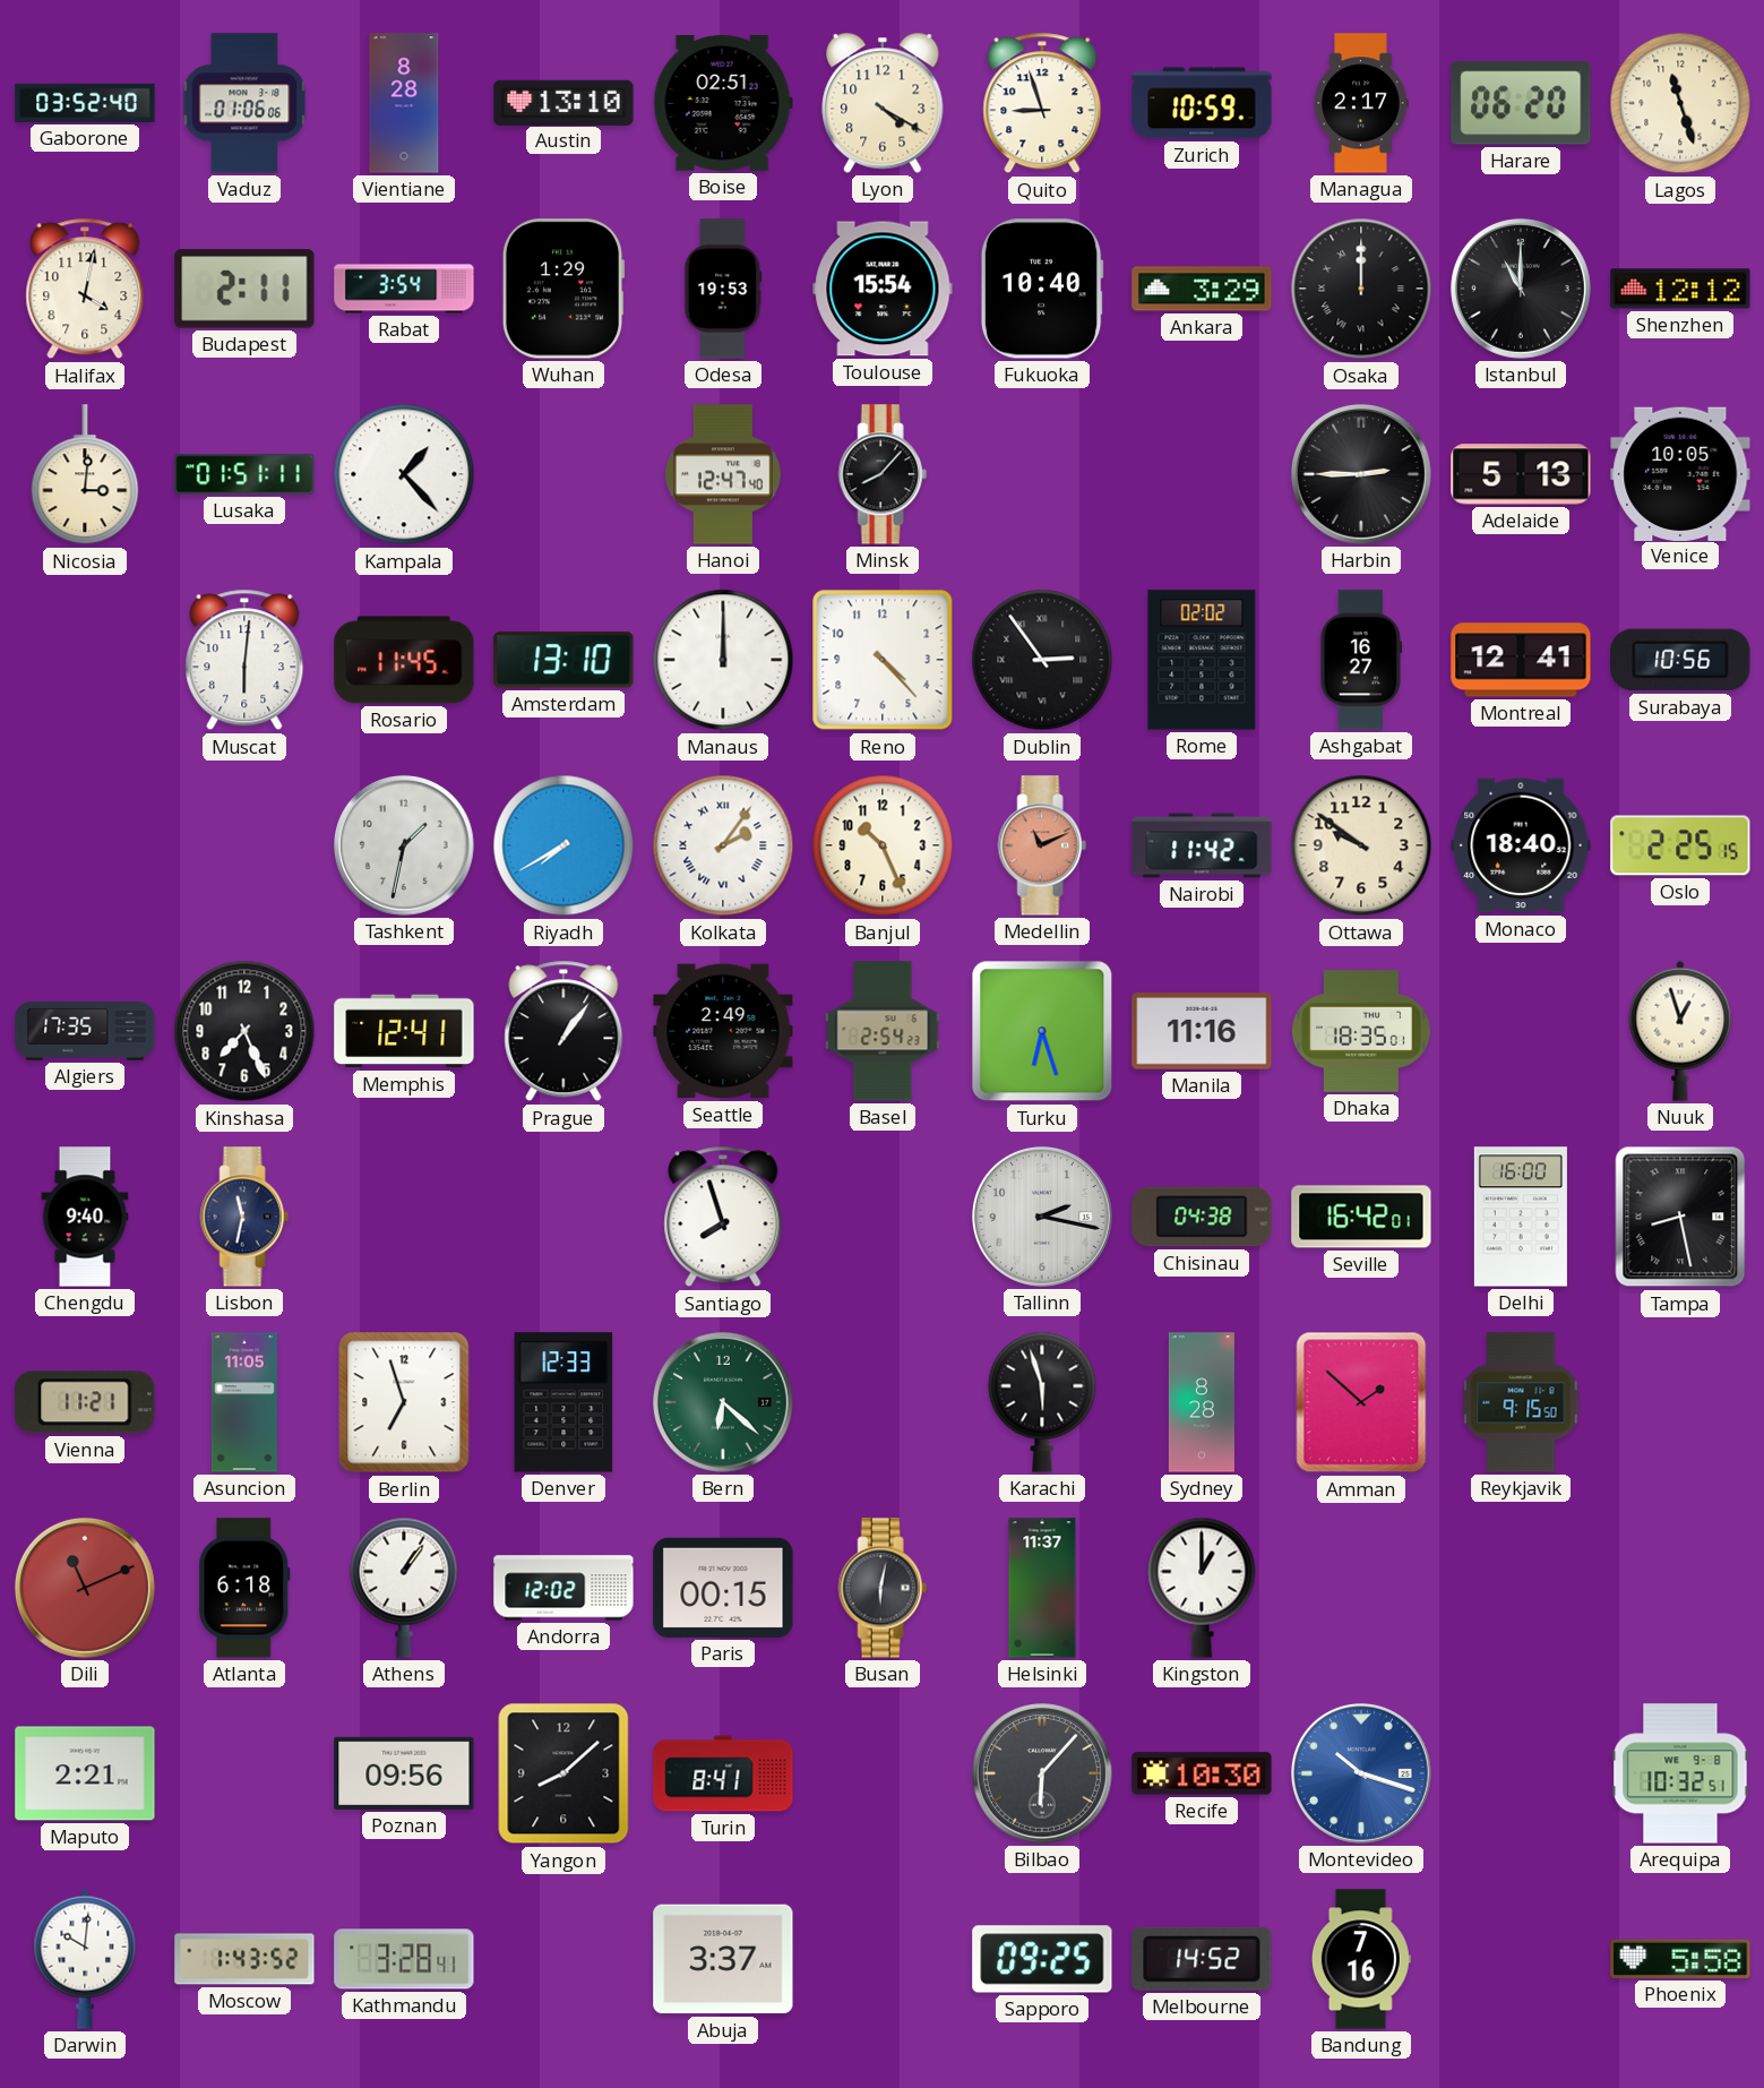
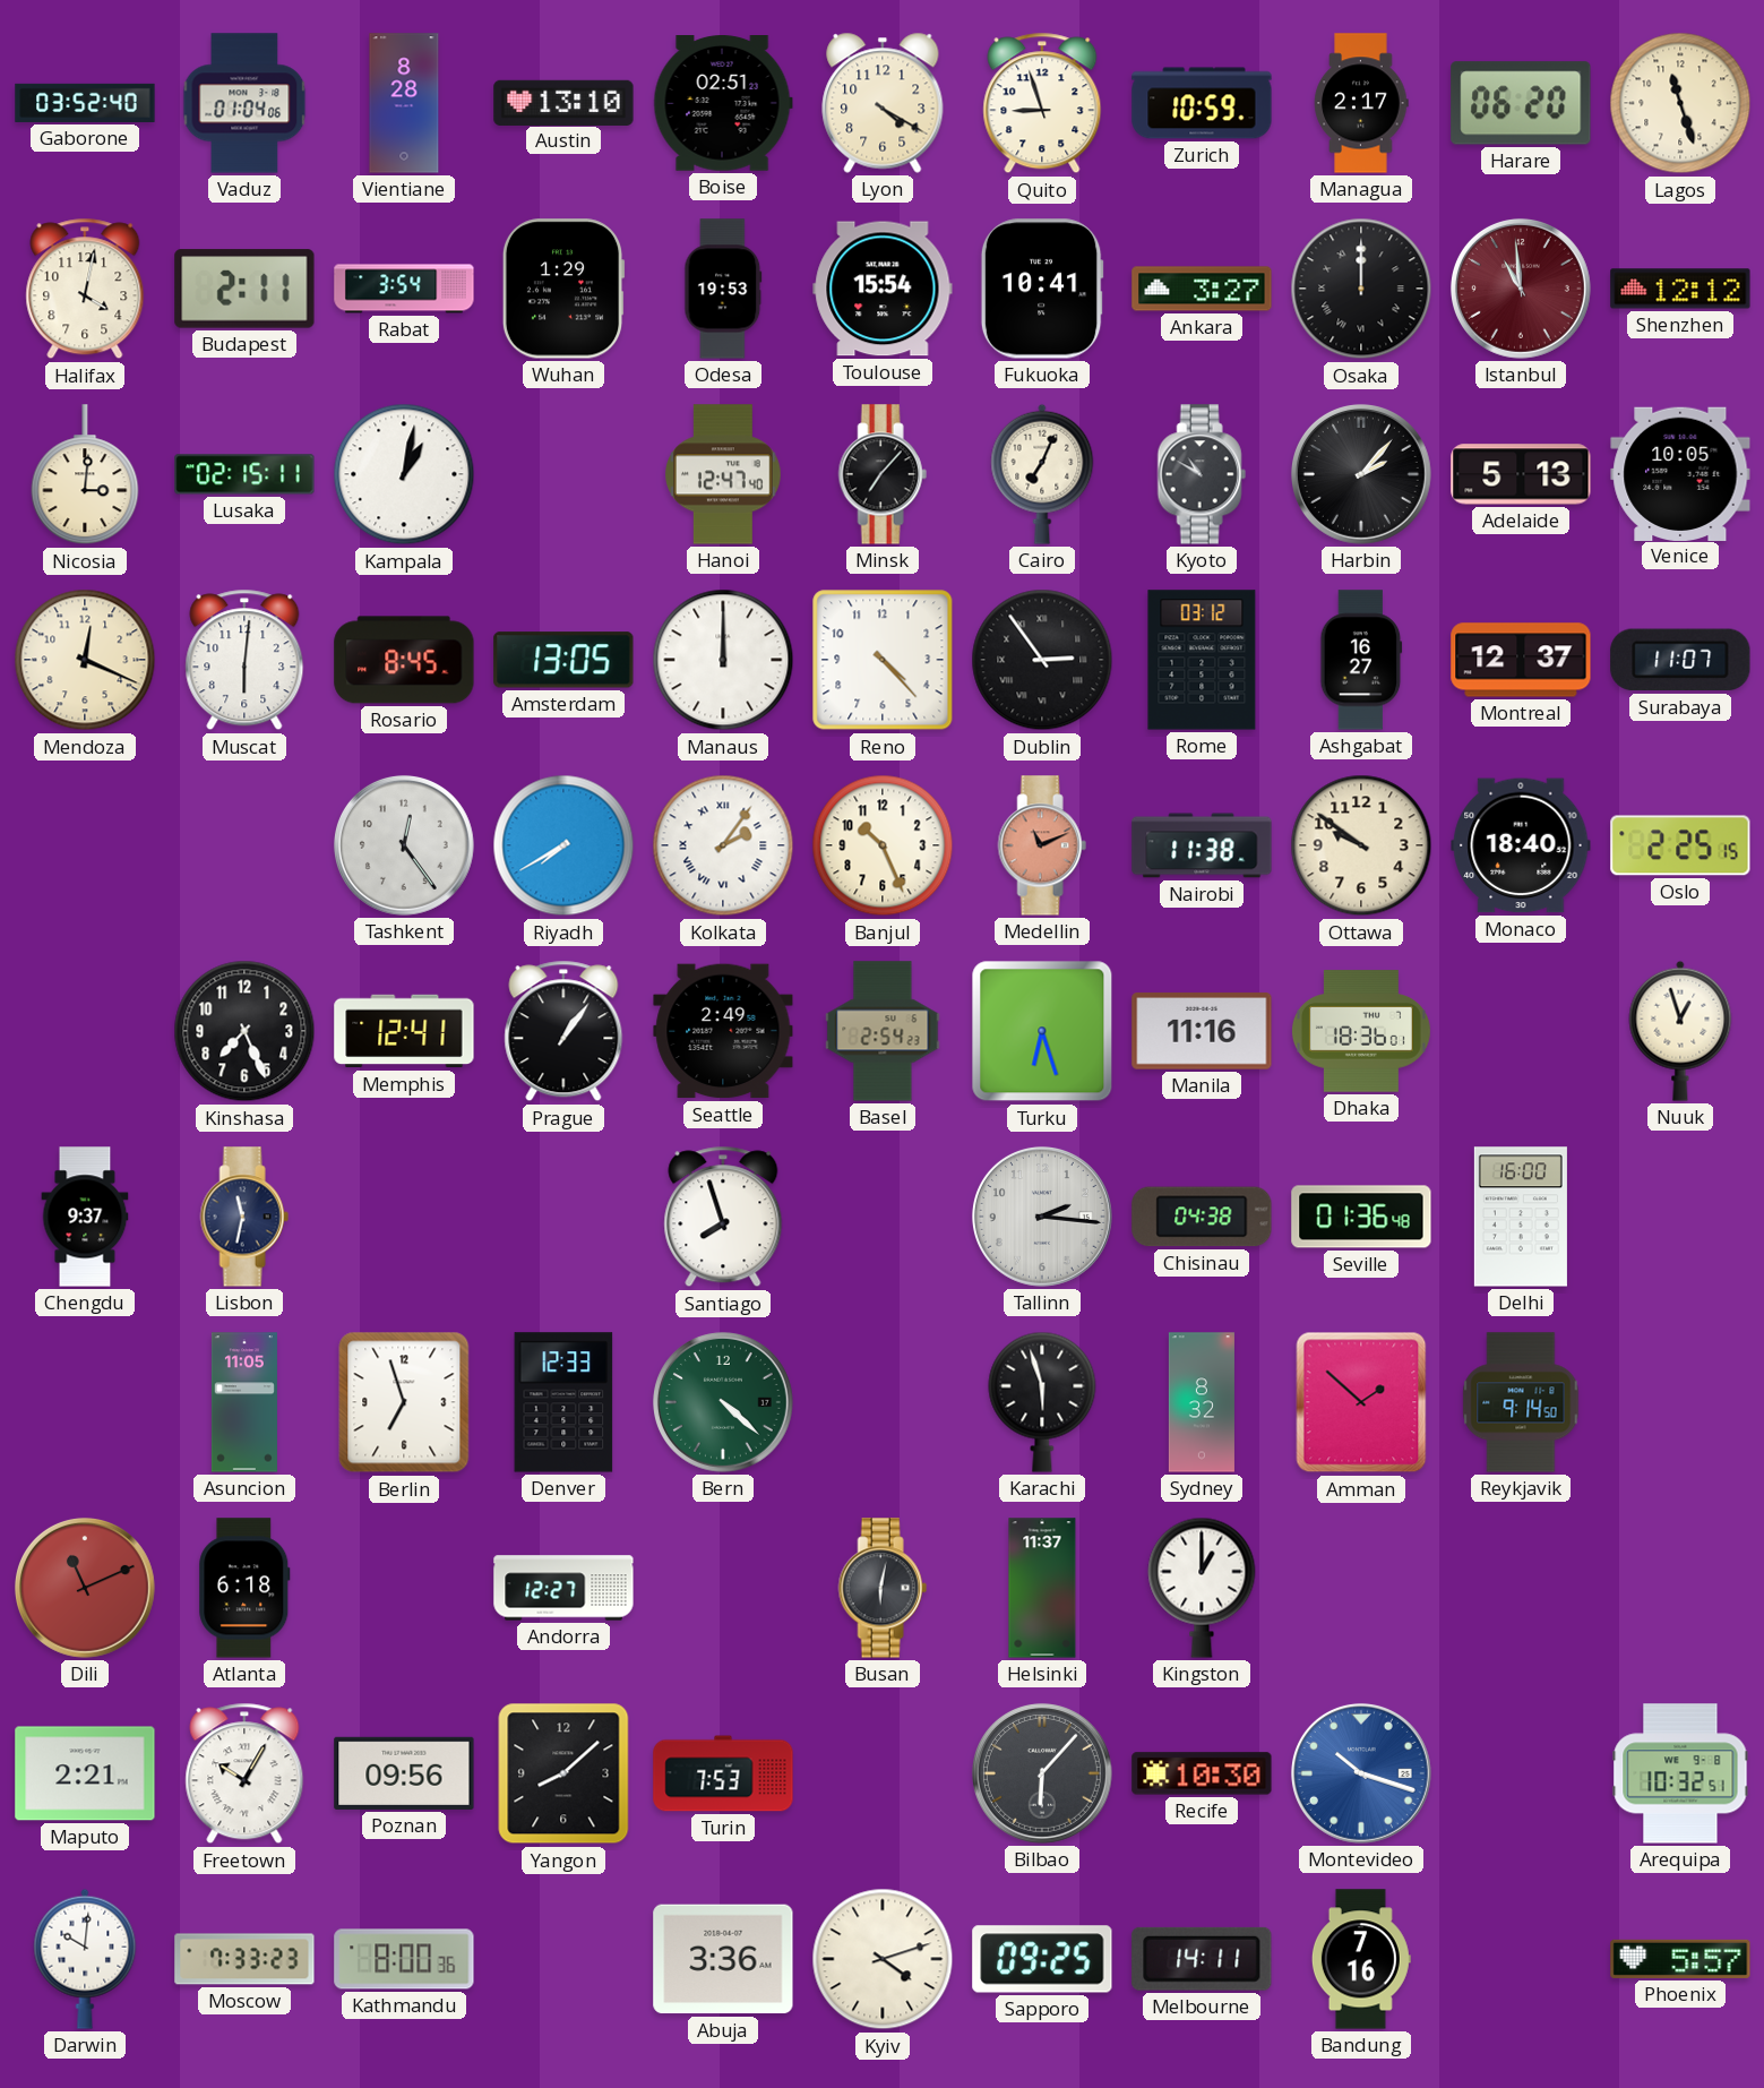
Vaduz: 01:06 -> 01:04 (244, 103)
Fukuoka: 10:40 -> 10:41 (1042, 289)
Ankara: 3:29 -> 3:27 (1202, 289)
Istanbul: 11:00 -> 10:59 (1521, 289)
Istanbul dial: black -> burgundy (1521, 289)
Lusaka: 01:51 -> 02:15 (244, 474)
Kampala: 1:23 -> 1:02 (404, 474)
Minsk: 8:07 -> 7:07 (883, 474)
Cairo: none -> 7:04 (1042, 474)
Kyoto: none -> 10:50 (1202, 474)
Harbin: 2:45 -> 2:07 (1361, 474)
Mendoza: none -> 12:19 (85, 660)
Rosario: 11:45 -> 8:45 (404, 660)
Amsterdam: 13:10 -> 13:05 (563, 660)
Rome: 02:02 -> 03:12 (1202, 660)
Montreal: 12:41 -> 12:37 (1521, 660)
Surabaya: 10:56 -> 11:07 (1680, 660)
Tashkent: 1:32 -> 12:24 (404, 845)
Nairobi: 11:42 -> 11:38 (1202, 845)
Algiers: 17:35 -> none (85, 1032)
Dhaka: 18:35 -> 18:36 (1361, 1031)
Chengdu: 9:40 -> 9:37 (85, 1217)
Tallinn: 2:17 -> 2:16 (1042, 1217)
Seville: 16:42 -> 01:36 (1361, 1217)
Tampa: 8:28 -> none (1680, 1217)
Vienna: 11:21 -> none (85, 1402)
Bern: 6:22 -> 4:22 (723, 1402)
Sydney: 8:28 -> 8:32 (1202, 1402)
Reykjavik: 9:15 -> 9:14 (1521, 1402)
Athens: 1:06 -> none (404, 1588)
Andorra: 12:02 -> 12:27 (563, 1588)
Paris: 00:15 -> none (723, 1588)
Freetown: none -> 10:05 (244, 1773)
Turin: 8:41 -> 7:53 (723, 1773)
Moscow: 1:43 -> 7:33 (244, 1959)
Kathmandu: 3:28 -> 8:00 (404, 1959)
Abuja: 3:37 -> 3:36 (723, 1959)
Kyiv: none -> 4:12 (883, 1959)
Melbourne: 14:52 -> 14:11 (1202, 1959)
Phoenix: 5:58 -> 5:57 (1680, 1959)
